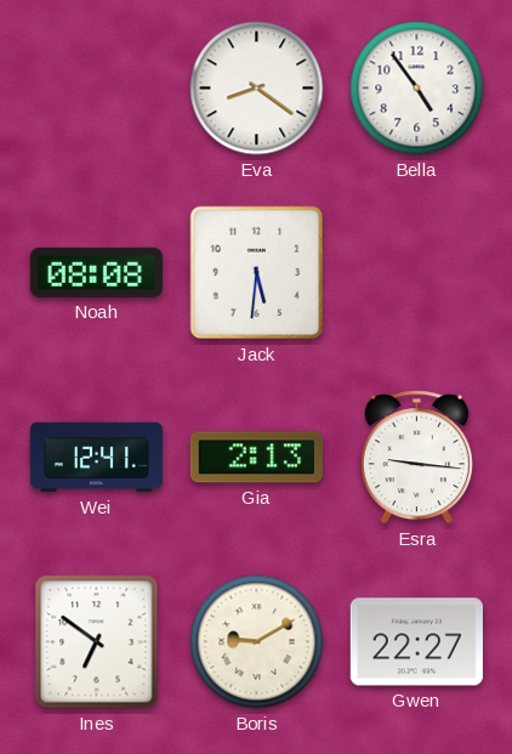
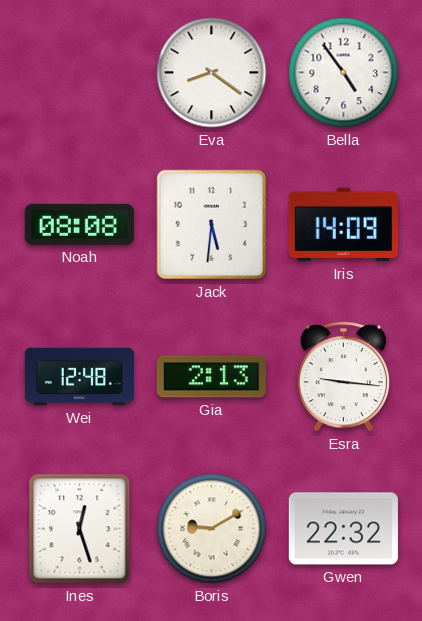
Iris: none -> 14:09 (343, 225)
Wei: 12:41 -> 12:48 (79, 377)
Ines: 6:51 -> 12:27 (80, 529)
Gwen: 22:27 -> 22:32 (343, 529)
